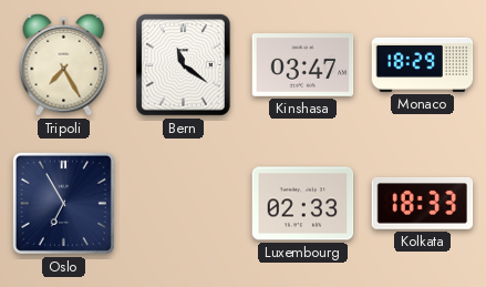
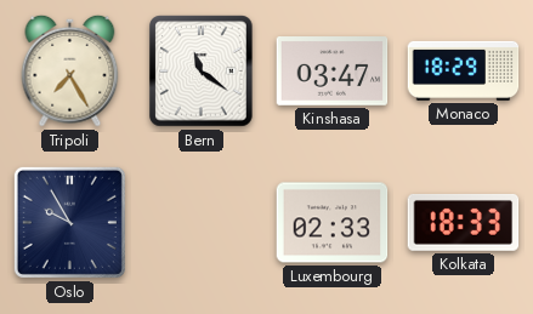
Oslo: 6:55 -> 9:55 (69, 222)
